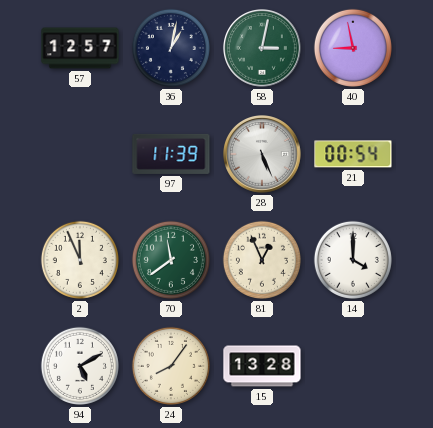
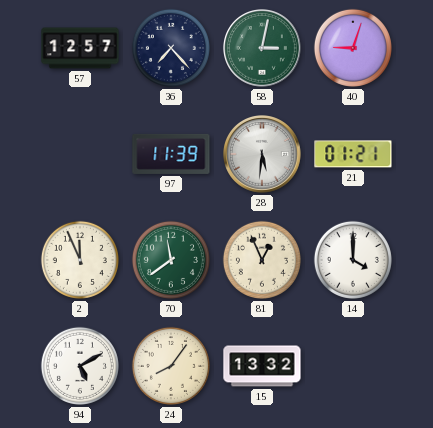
36: 1:02 -> 7:23 (171, 48)
40: 8:58 -> 9:03 (353, 48)
28: 5:26 -> 5:31 (263, 155)
21: 00:54 -> 01:21 (353, 154)
15: 13:28 -> 13:32 (262, 366)
